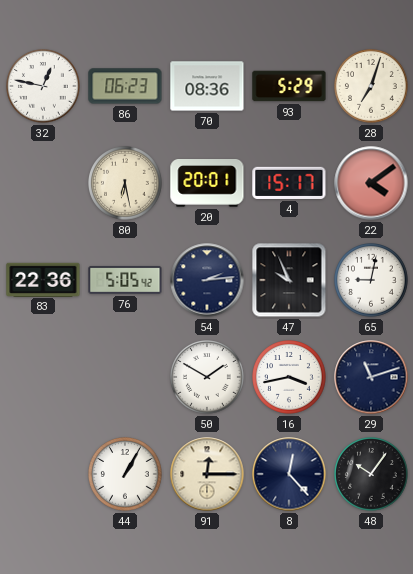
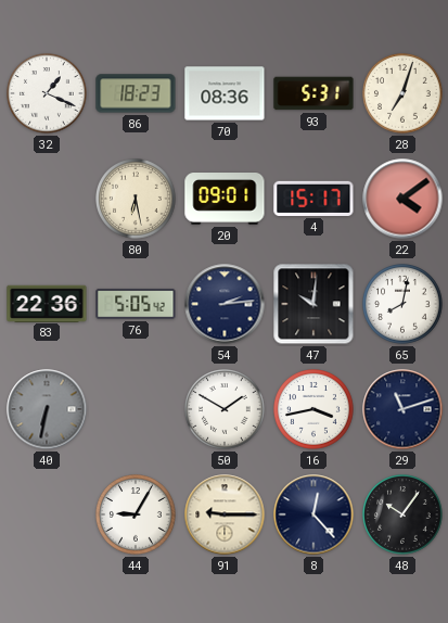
32: 12:47 -> 1:19 (48, 94)
86: 06:23 -> 18:23 (136, 93)
93: 5:29 -> 5:31 (313, 93)
20: 20:01 -> 09:01 (225, 200)
47: 9:56 -> 10:01 (313, 304)
65: 9:02 -> 8:02 (404, 305)
40: none -> 6:32 (47, 409)
44: 1:05 -> 9:05 (137, 516)
91: 12:15 -> 9:15 (225, 514)
